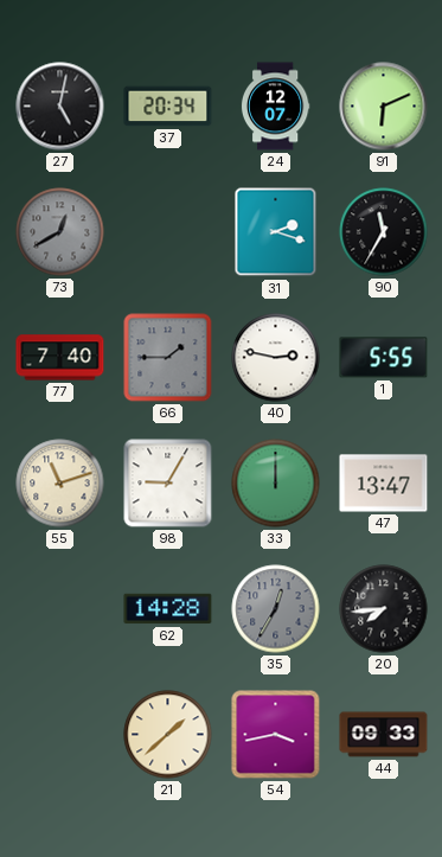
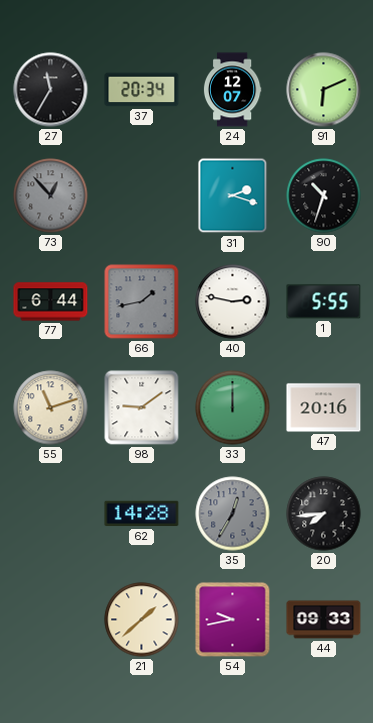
27: 5:02 -> 11:35 (51, 90)
73: 12:40 -> 12:53 (51, 196)
90: 11:35 -> 10:33 (324, 196)
77: 7:40 -> 6:44 (51, 302)
66: 1:45 -> 1:43 (142, 302)
98: 9:05 -> 9:09 (142, 408)
47: 13:47 -> 20:16 (324, 408)
54: 3:43 -> 9:43 (233, 620)
